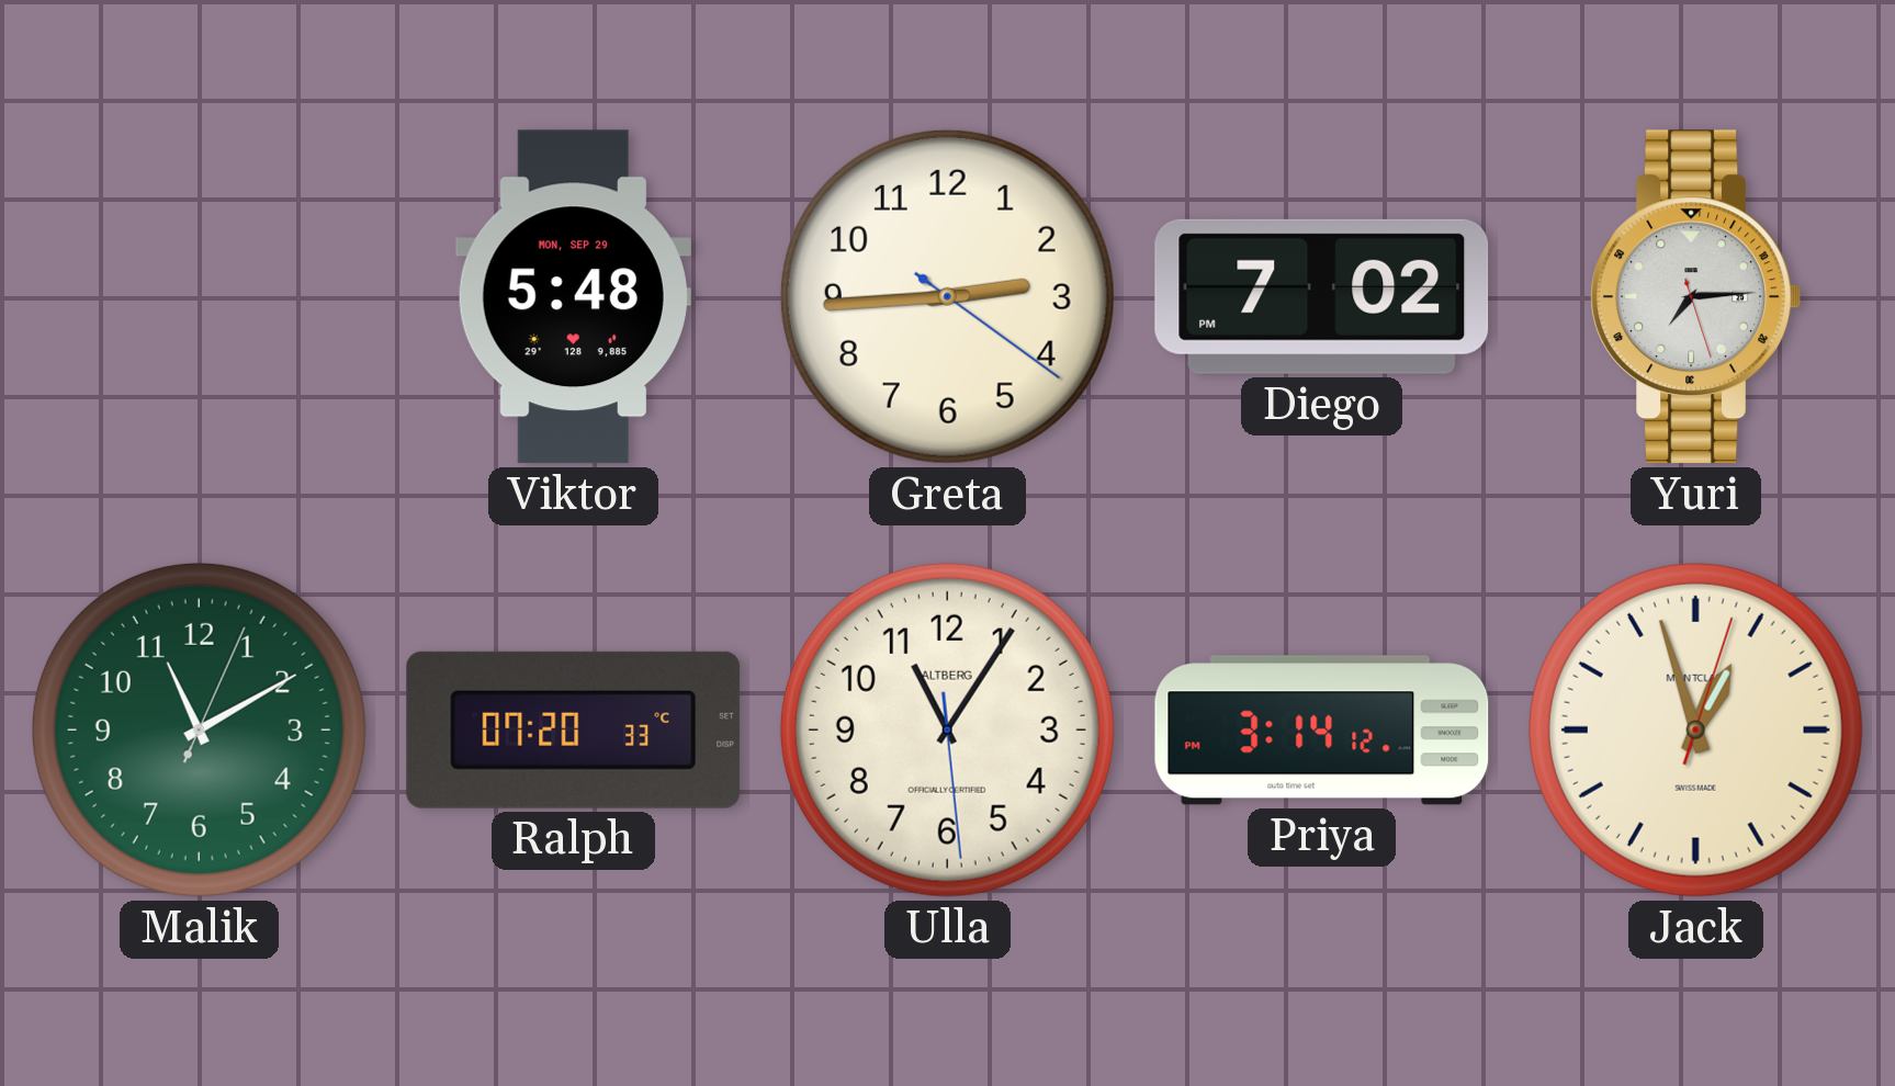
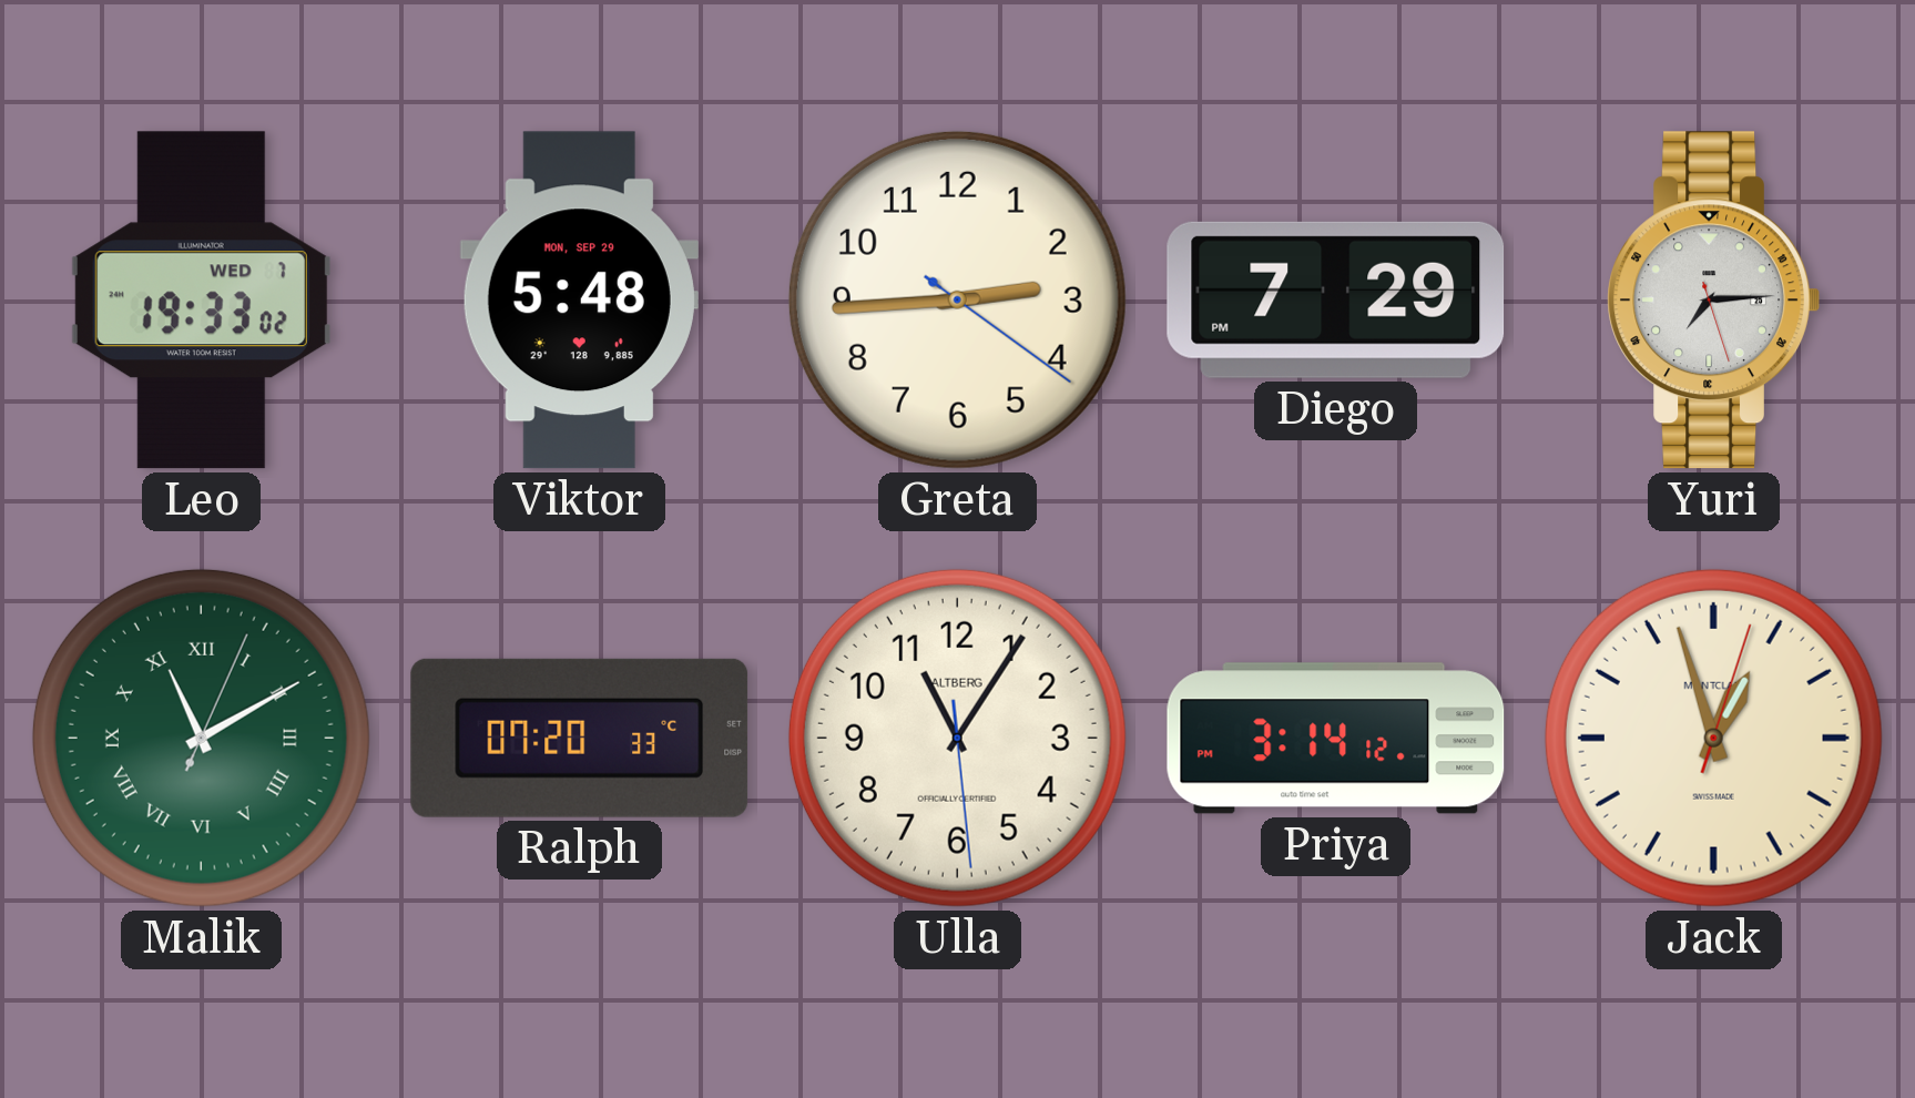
Leo: none -> 19:33 (201, 301)
Diego: 7:02 -> 7:29 (1336, 299)
Malik numerals: Arabic -> Roman (201, 738)
